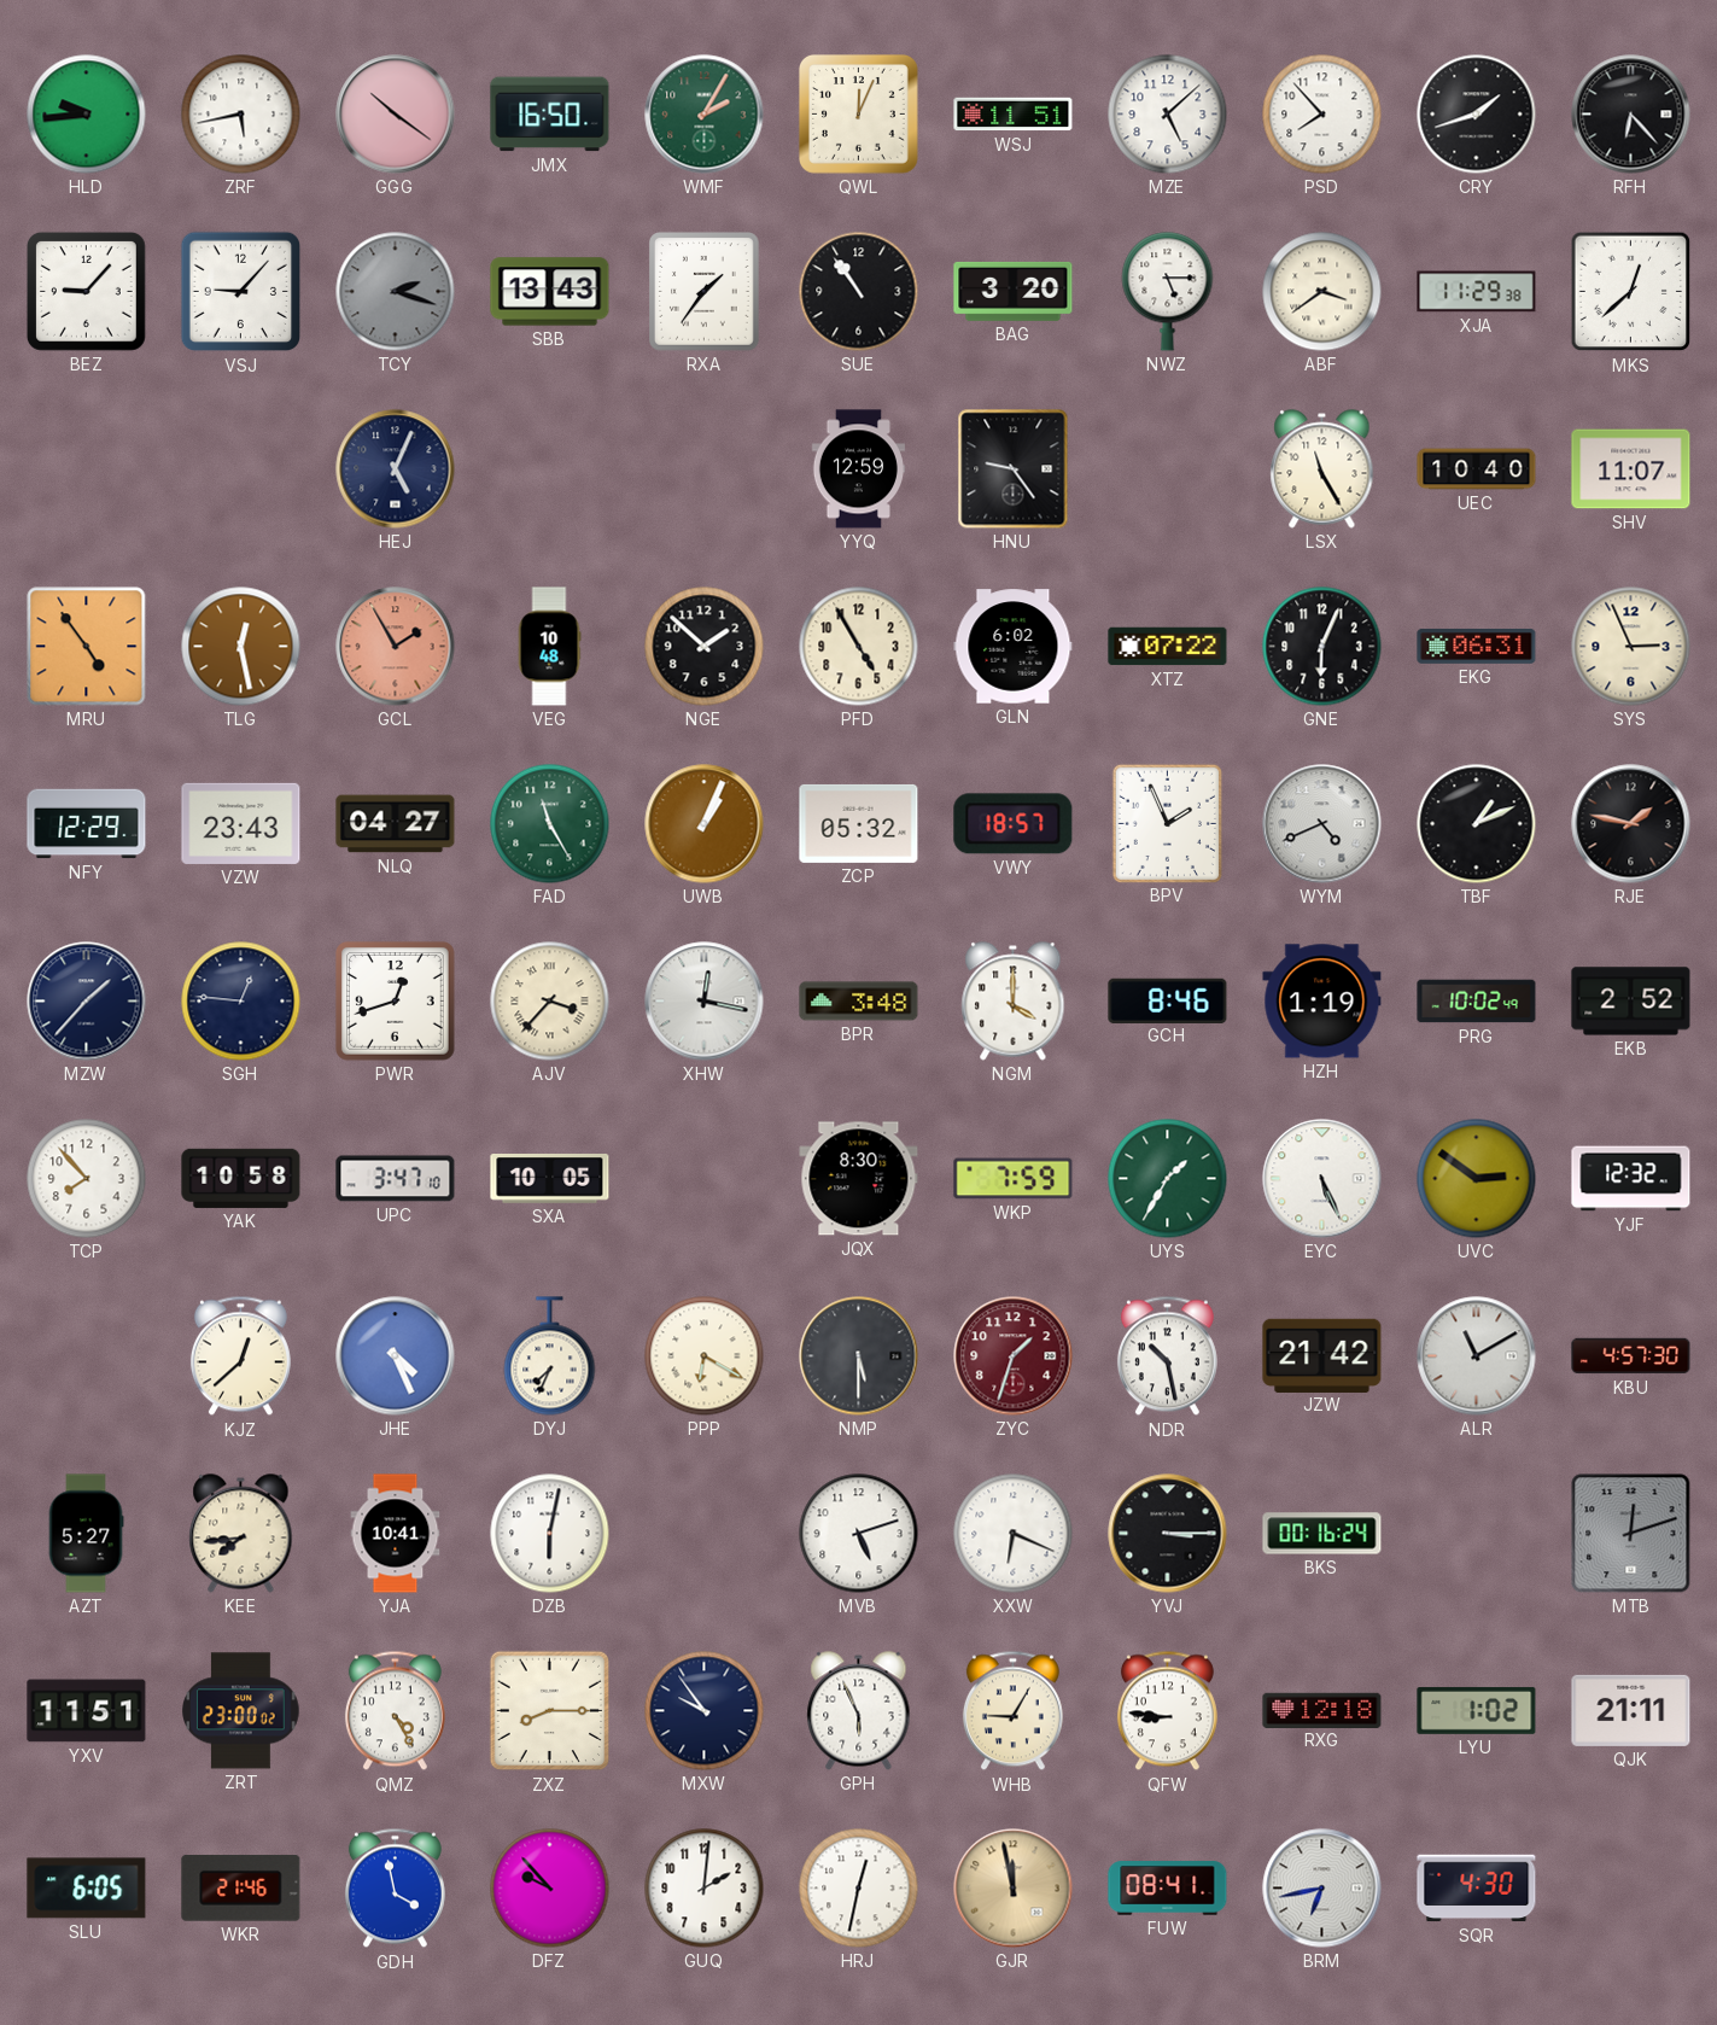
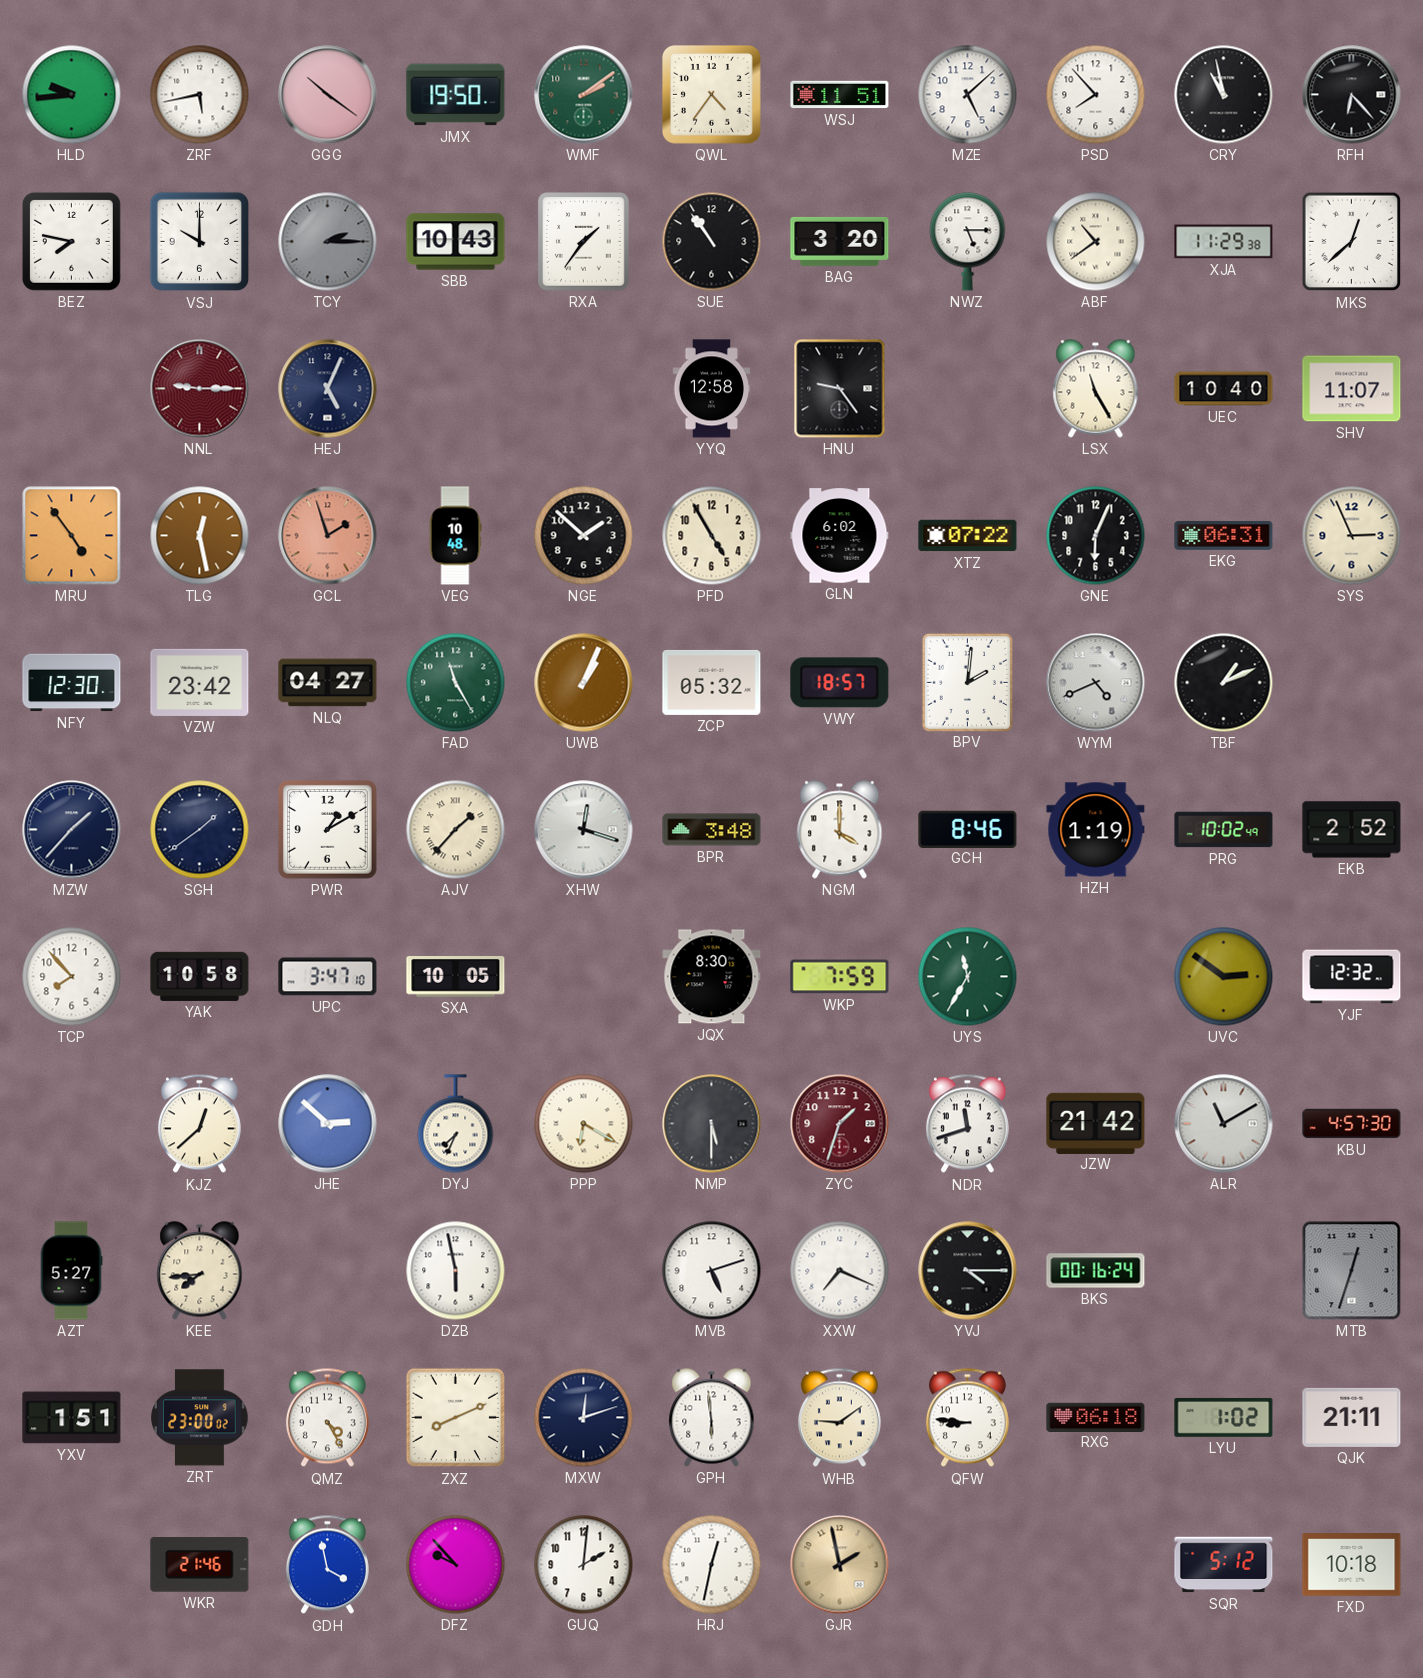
JMX: 16:50 -> 19:50 (456, 95)
WMF: 2:05 -> 2:09 (584, 95)
QWL: 12:04 -> 4:36 (712, 95)
CRY: 1:42 -> 10:58 (1224, 95)
BEZ: 9:07 -> 7:47 (72, 242)
VSJ: 9:07 -> 10:00 (200, 242)
TCY: 2:18 -> 2:15 (328, 242)
SBB: 13:43 -> 10:43 (456, 242)
ABF: 3:39 -> 10:39 (1096, 242)
NNL: none -> 9:15 (200, 389)
YYQ: 12:59 -> 12:58 (711, 389)
GCL: 1:55 -> 1:57 (328, 536)
NFY: 12:29 -> 12:30 (72, 683)
VZW: 23:43 -> 23:42 (200, 682)
BPV: 1:56 -> 2:01 (967, 682)
RJE: 1:47 -> none (1631, 824)
SGH: 12:46 -> 1:39 (200, 830)
PWR: 12:42 -> 1:10 (327, 829)
AJV: 3:37 -> 1:37 (456, 830)
XHW: 12:17 -> 12:18 (584, 830)
UYS: 1:35 -> 11:35 (968, 977)
EYC: 5:26 -> none (1322, 1179)
JHE: 4:26 -> 2:52 (328, 1124)
NDR: 10:28 -> 11:42 (967, 1124)
YJA: 10:41 -> none (396, 1534)
DZB: 6:02 -> 5:58 (456, 1271)
XXW: 6:19 -> 7:19 (840, 1271)
YVJ: 3:15 -> 4:15 (968, 1271)
MTB: 12:12 -> 12:33 (1352, 1271)
YXV: 11:51 -> 1:51 (72, 1418)
ZXZ: 8:15 -> 8:11 (456, 1418)
MXW: 9:54 -> 12:12 (584, 1418)
GPH: 5:56 -> 5:59 (712, 1418)
WHB: 9:05 -> 9:09 (839, 1418)
RXG: 12:18 -> 06:18 (1096, 1417)
SLU: 6:05 -> none (87, 1889)
GJR: 11:58 -> 1:58 (840, 1565)
FUW: 08:41 -> none (1168, 1889)
BRM: 6:43 -> none (1322, 1889)
SQR: 4:30 -> 5:12 (1224, 1565)
FXD: none -> 10:18 (1352, 1565)
